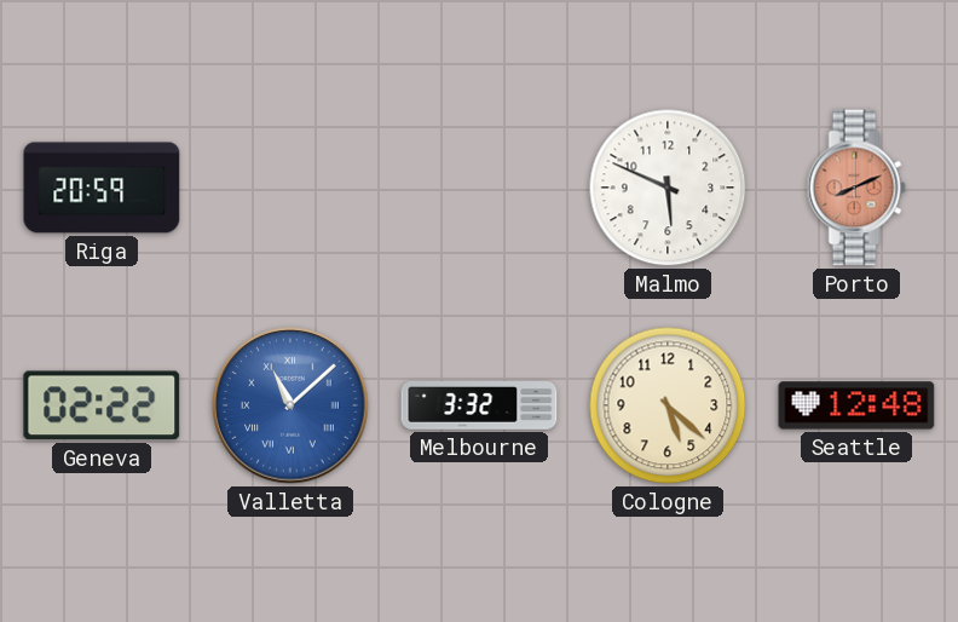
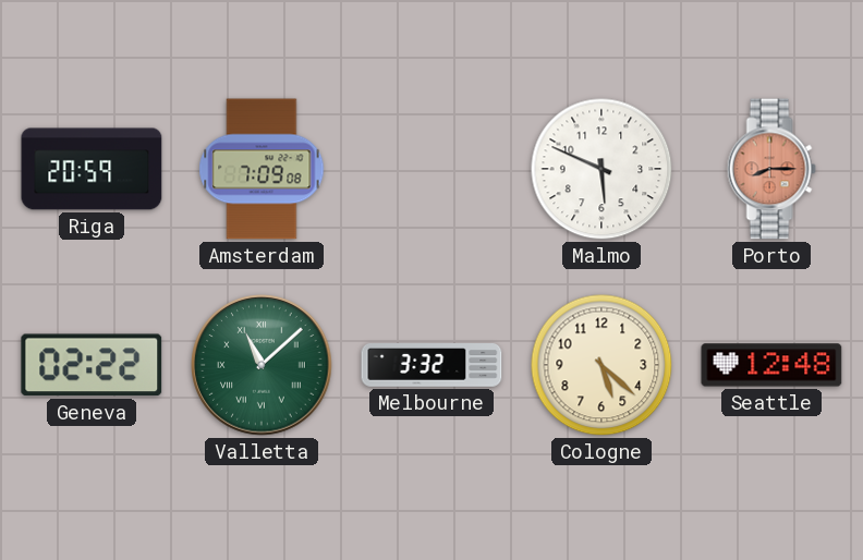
Amsterdam: none -> 7:09 (262, 169)
Porto: 8:11 -> 8:15 (771, 169)
Valletta dial: blue -> green (262, 365)
